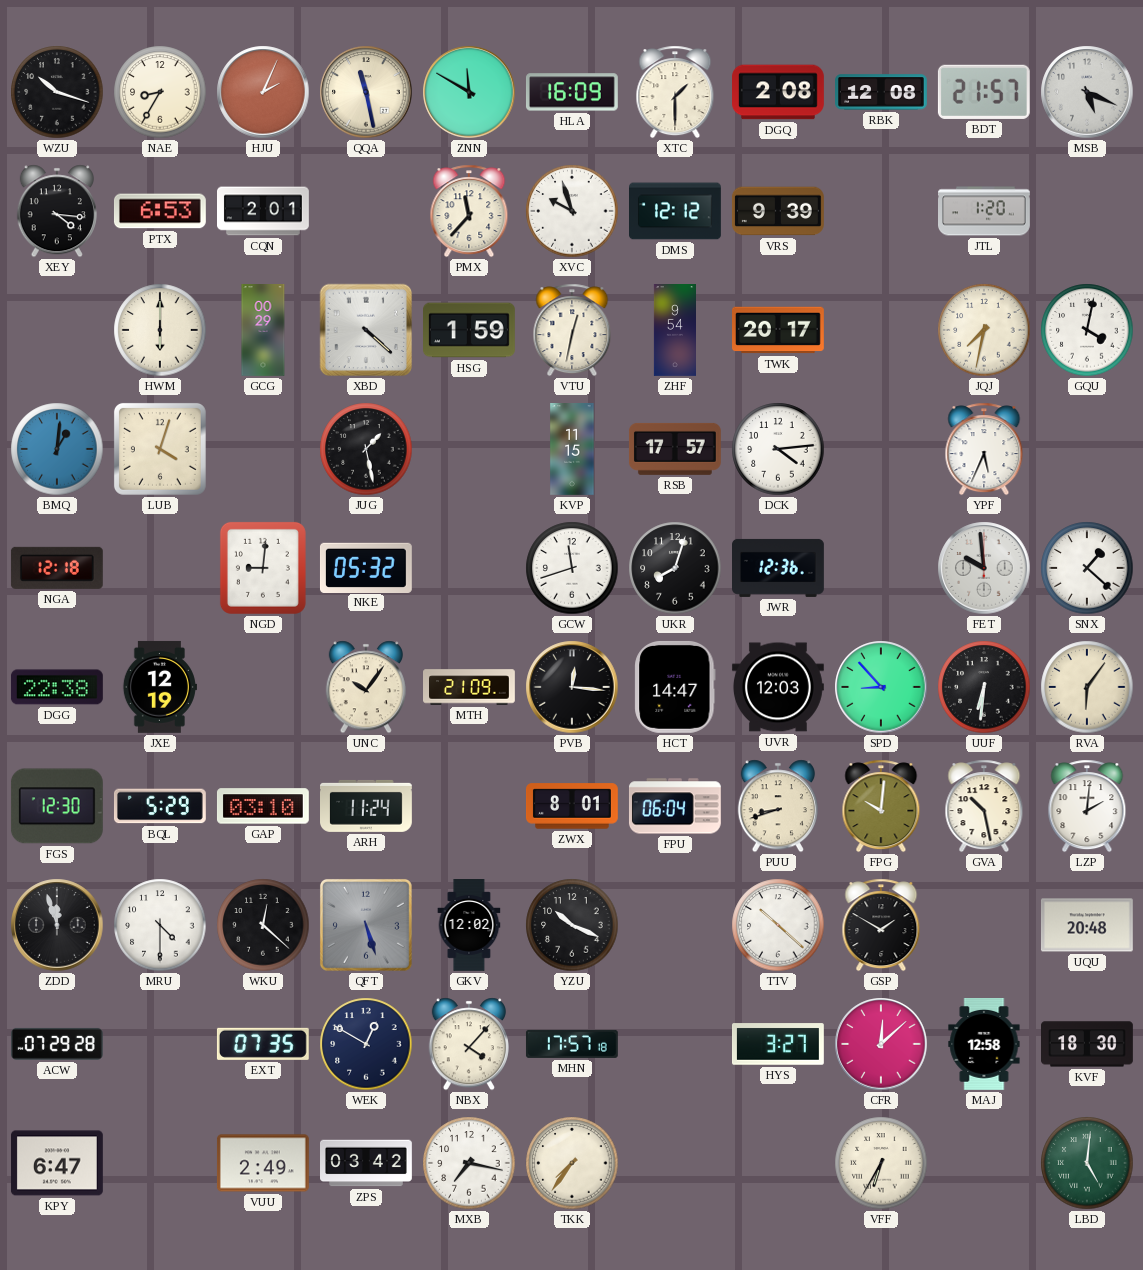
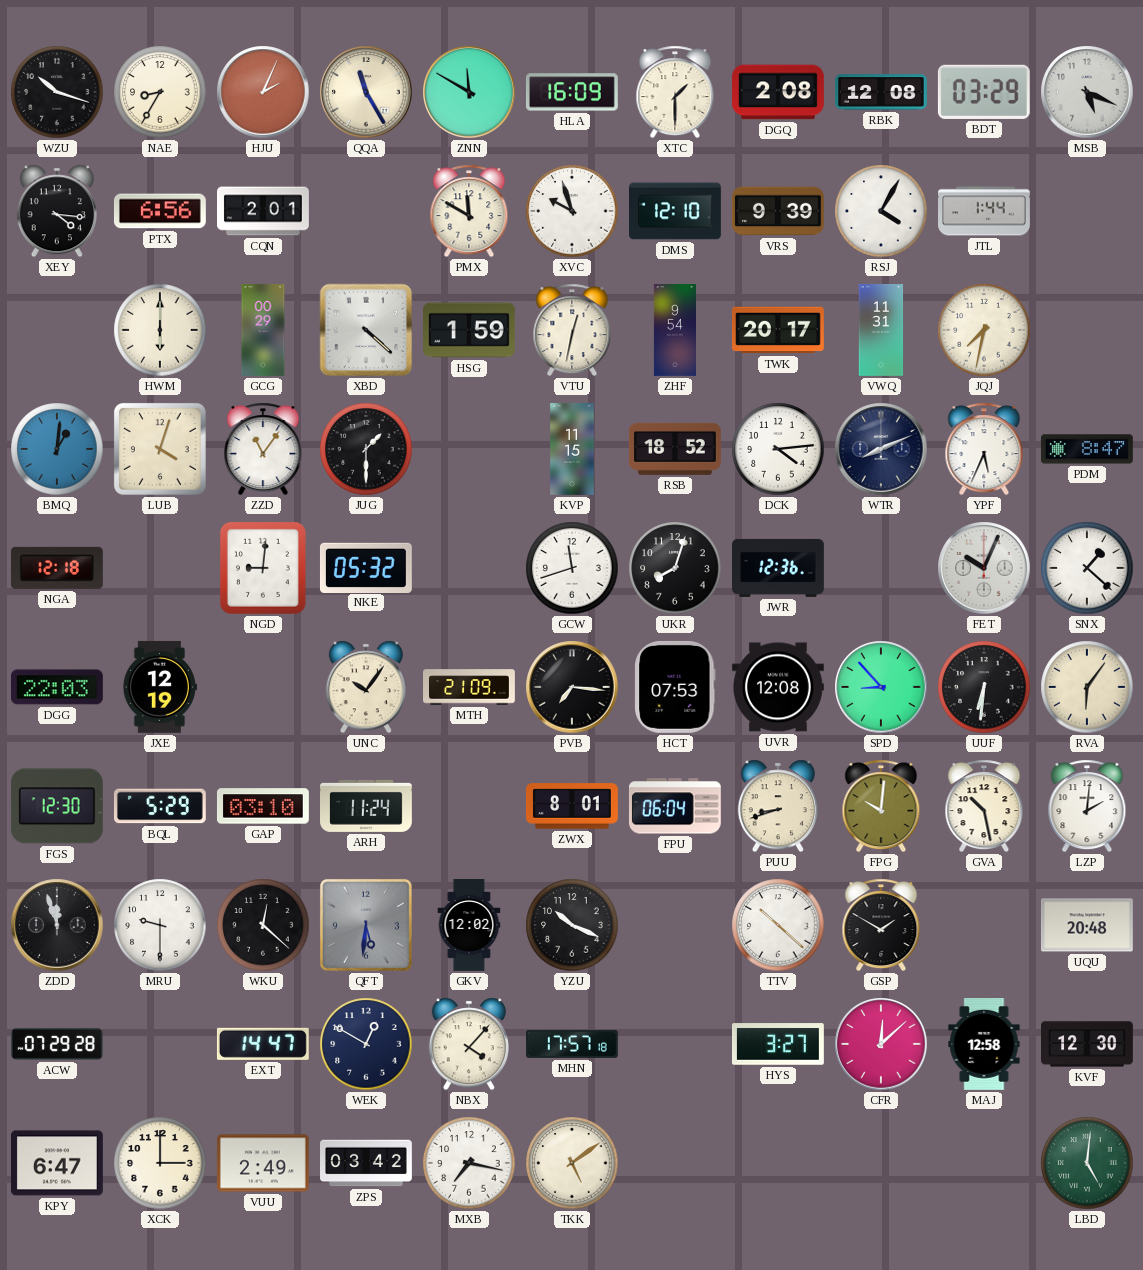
QQA: 11:28 -> 11:25 (366, 92)
BDT: 21:57 -> 03:29 (984, 92)
PTX: 6:53 -> 6:56 (160, 211)
PMX: 11:37 -> 11:50 (469, 211)
DMS: 12:12 -> 12:10 (676, 211)
RSJ: none -> 4:05 (881, 211)
JTL: 1:20 -> 1:44 (985, 211)
VWQ: none -> 11:31 (881, 331)
GQU: 4:02 -> none (1087, 330)
ZZD: none -> 11:06 (263, 449)
JUG: 1:28 -> 1:30 (366, 449)
RSB: 17:57 -> 18:52 (675, 449)
WTR: none -> 8:11 (881, 449)
PDM: none -> 8:47 (1087, 449)
FET: 9:59 -> 10:04 (984, 568)
DGG: 22:38 -> 22:03 (57, 687)
PVB: 12:16 -> 7:16 (572, 687)
HCT: 14:47 -> 07:53 (675, 687)
UVR: 12:03 -> 12:08 (778, 687)
MRU: 4:30 -> 9:30 (160, 925)
QFT: 5:27 -> 5:31 (366, 925)
EXT: 07:35 -> 14:47 (263, 1044)
KVF: 18:30 -> 12:30 (1088, 1044)
XCK: none -> 3:00 (160, 1163)
TKK: 7:36 -> 5:09 (572, 1163)
VFF: 6:35 -> none (881, 1163)
